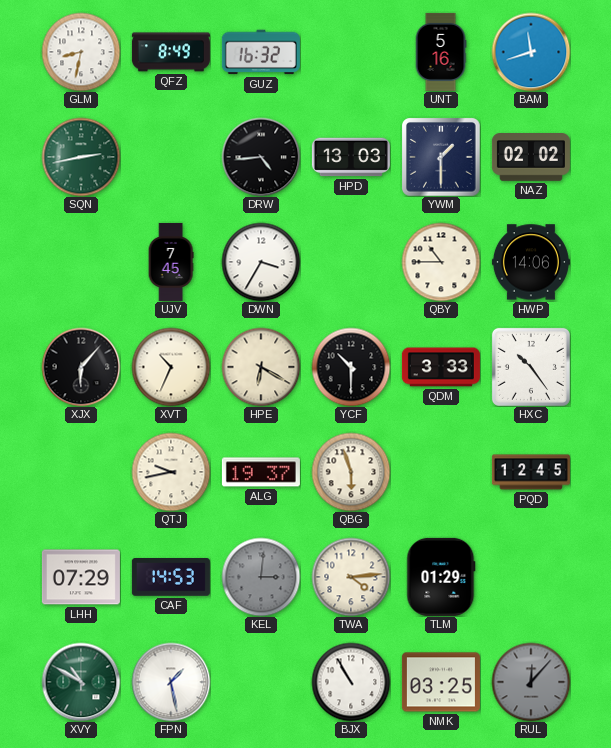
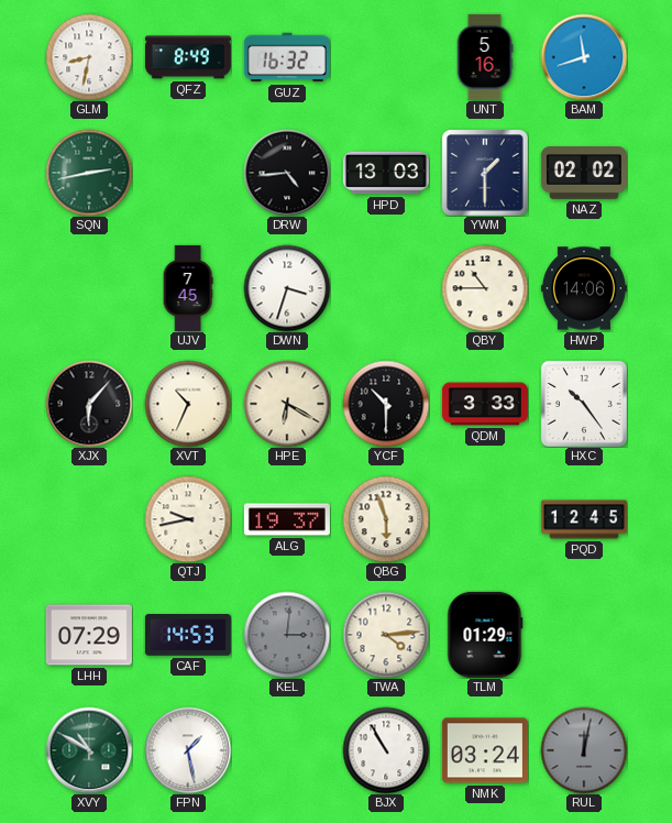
DWN: 3:35 -> 3:33 (287, 288)
NMK: 03:25 -> 03:24 (485, 750)
RUL: 12:07 -> 12:02 (584, 750)
